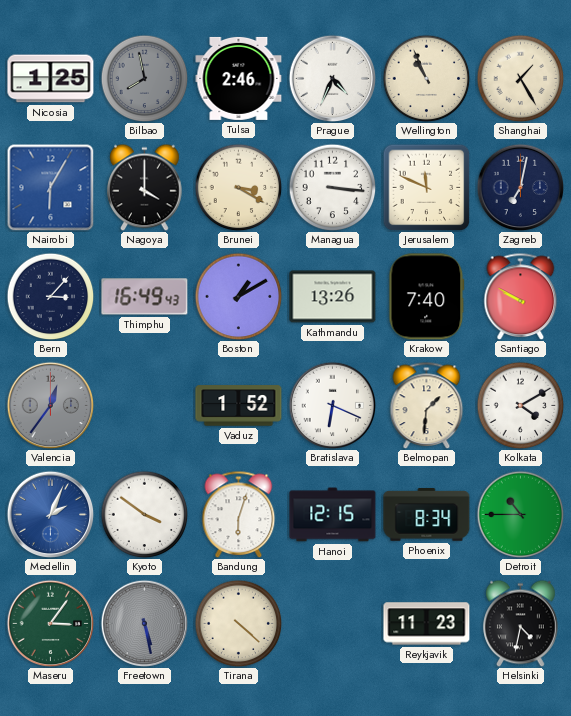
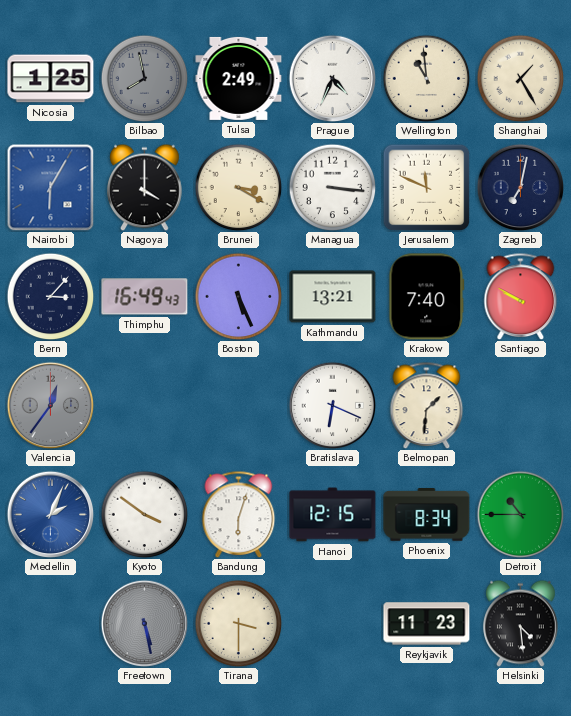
Tulsa: 2:46 -> 2:49 (239, 78)
Wellington: 10:56 -> 10:59 (426, 78)
Boston: 1:10 -> 5:26 (238, 296)
Kathmandu: 13:26 -> 13:21 (333, 297)
Vaduz: 1:52 -> none (239, 406)
Kolkata: 4:10 -> none (520, 405)
Maseru: 3:06 -> none (50, 623)
Tirana: 4:22 -> 3:30 (238, 623)
Helsinki: 4:32 -> 4:29 (521, 623)
